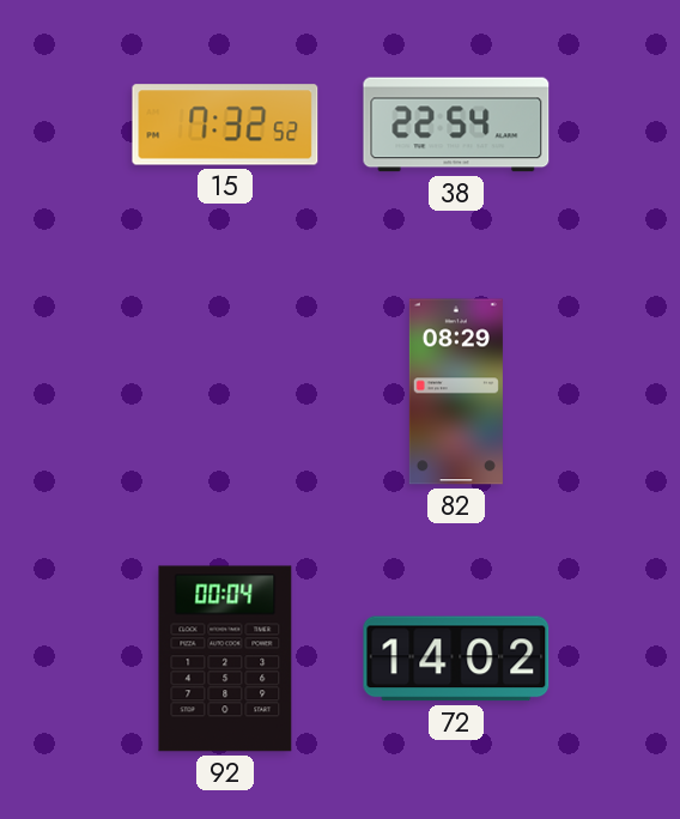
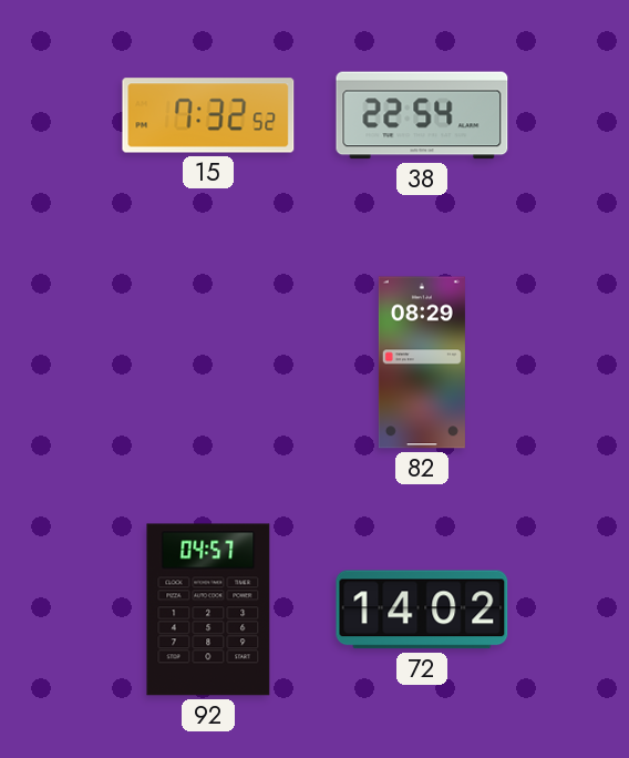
92: 00:04 -> 04:57 (208, 610)
